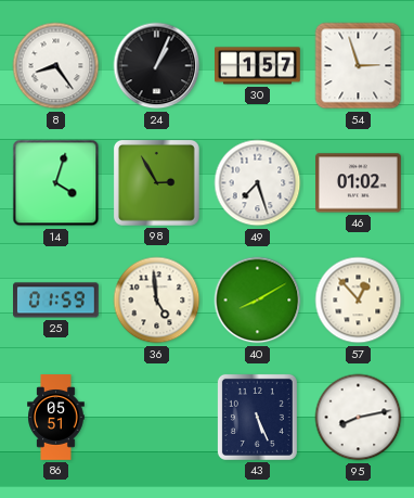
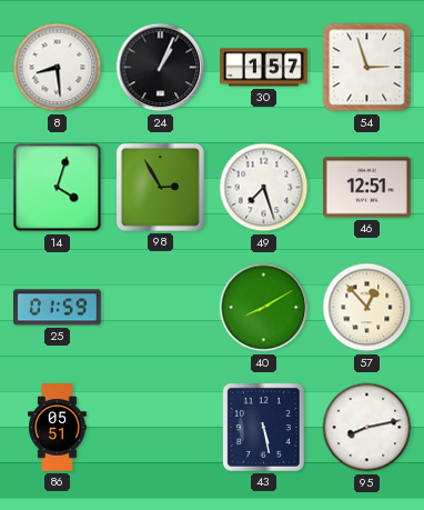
8: 8:24 -> 8:29 (58, 68)
46: 01:02 -> 12:51 (367, 188)
36: 4:59 -> none (157, 301)
43: 5:26 -> 5:28 (263, 427)
